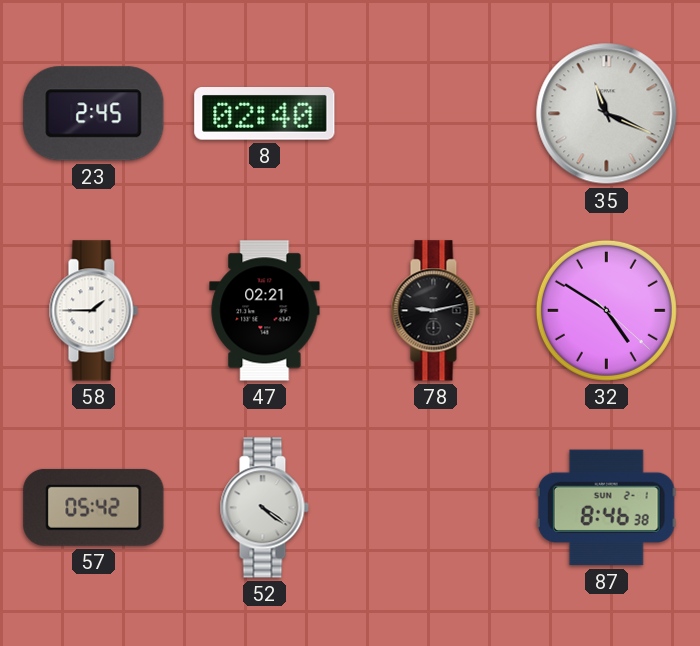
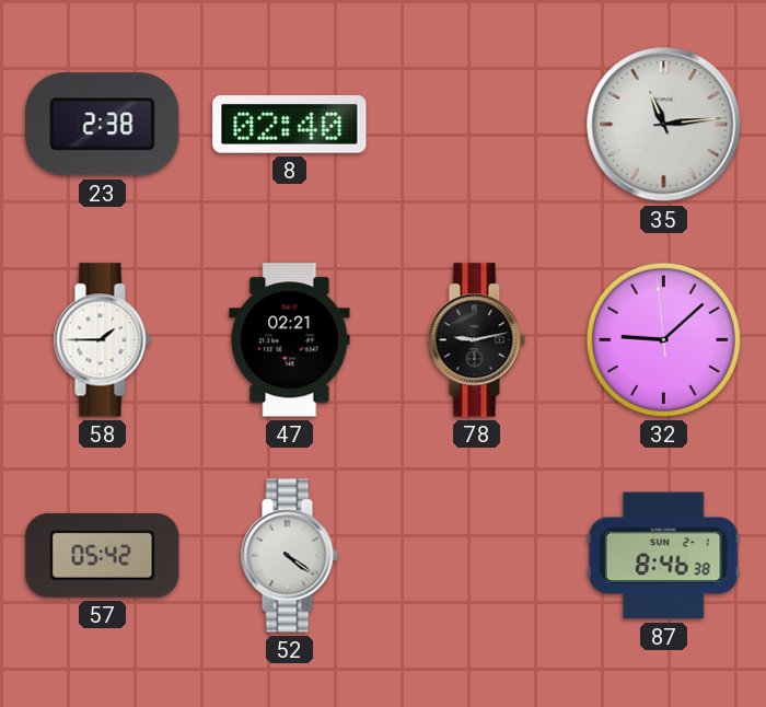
23: 2:45 -> 2:38 (103, 125)
35: 11:19 -> 11:14 (664, 125)
32: 4:50 -> 9:07 (663, 339)
